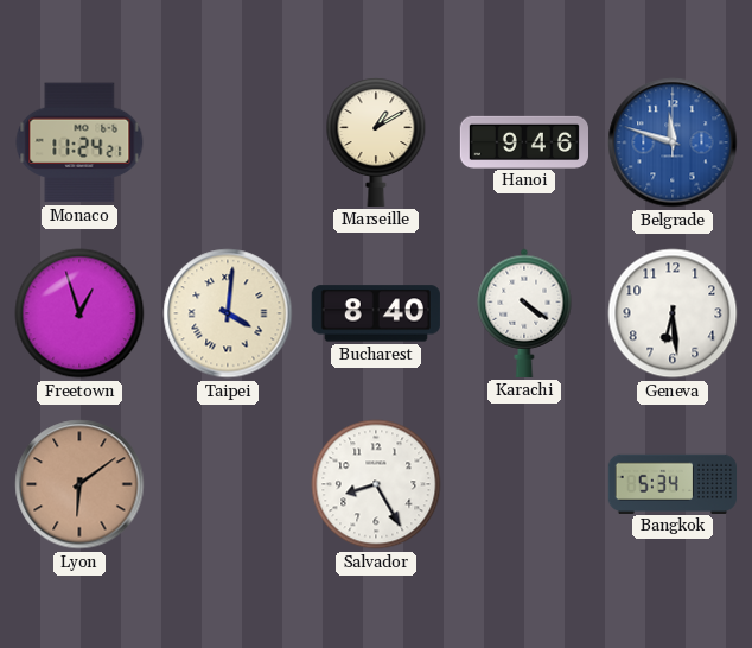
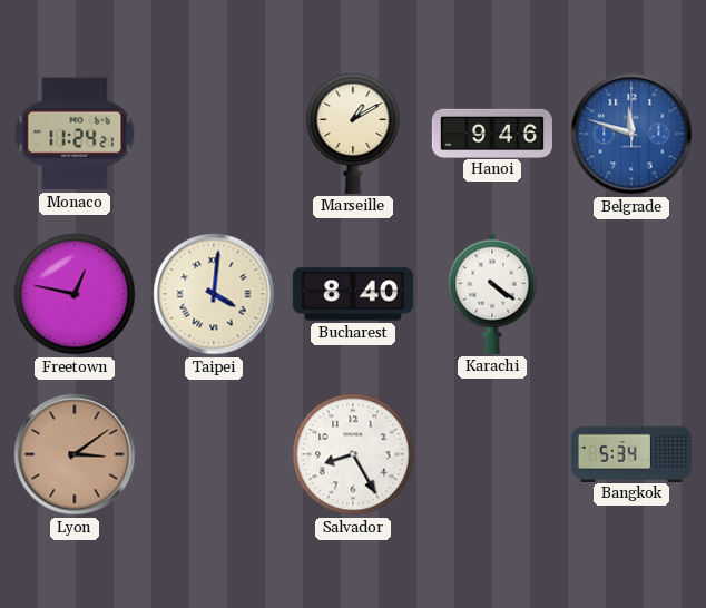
Freetown: 12:57 -> 12:47 (75, 294)
Geneva: 6:29 -> none (673, 313)
Lyon: 6:09 -> 3:09 (75, 454)
